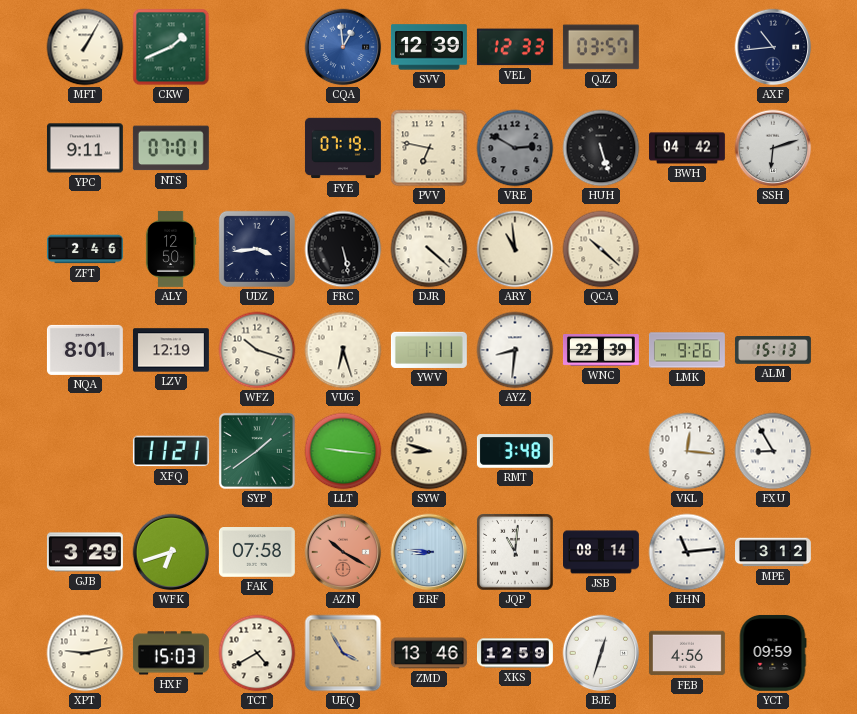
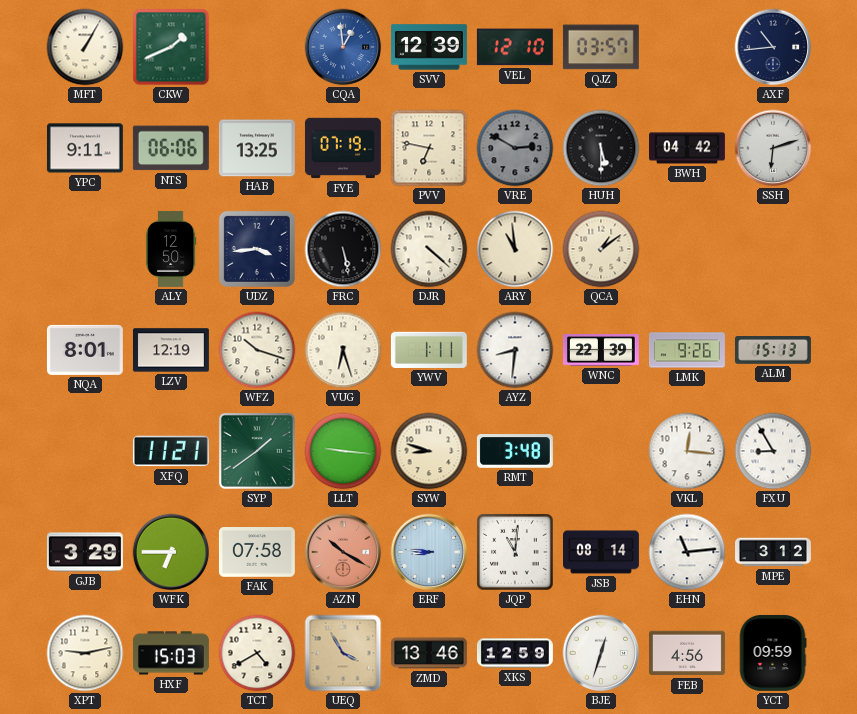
VEL: 12:33 -> 12:10 (515, 47)
NTS: 07:01 -> 06:06 (171, 148)
HAB: none -> 13:25 (257, 148)
HUH: 5:27 -> 5:30 (601, 148)
ZFT: 2:46 -> none (85, 249)
QCA: 10:22 -> 1:09 (601, 249)
WFK: 6:42 -> 6:45 (171, 552)
